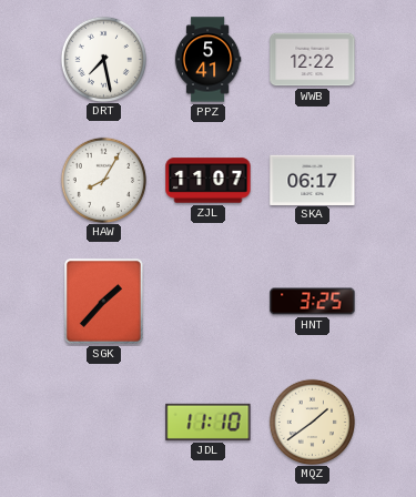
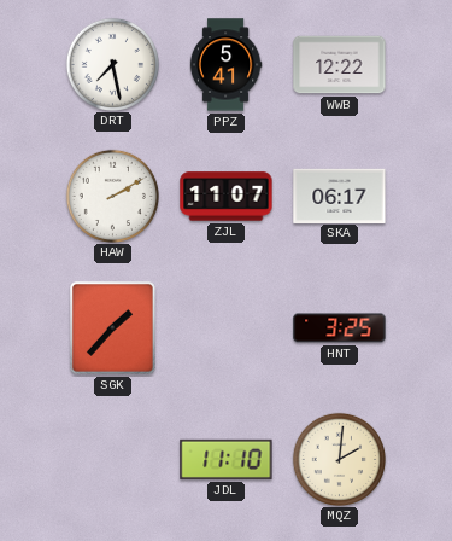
HAW: 8:05 -> 2:10 (112, 196)
MQZ: 1:39 -> 2:01 (339, 459)
